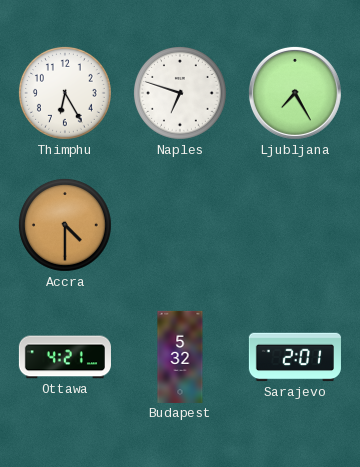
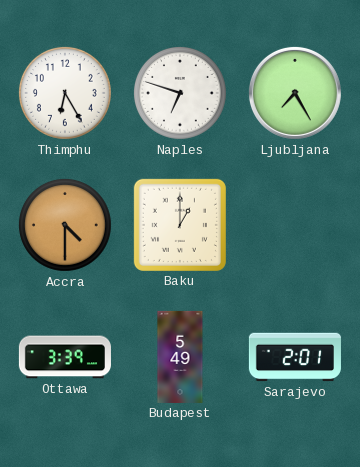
Baku: none -> 1:00 (180, 225)
Ottawa: 4:21 -> 3:39 (65, 357)
Budapest: 5:32 -> 5:49 (180, 357)
